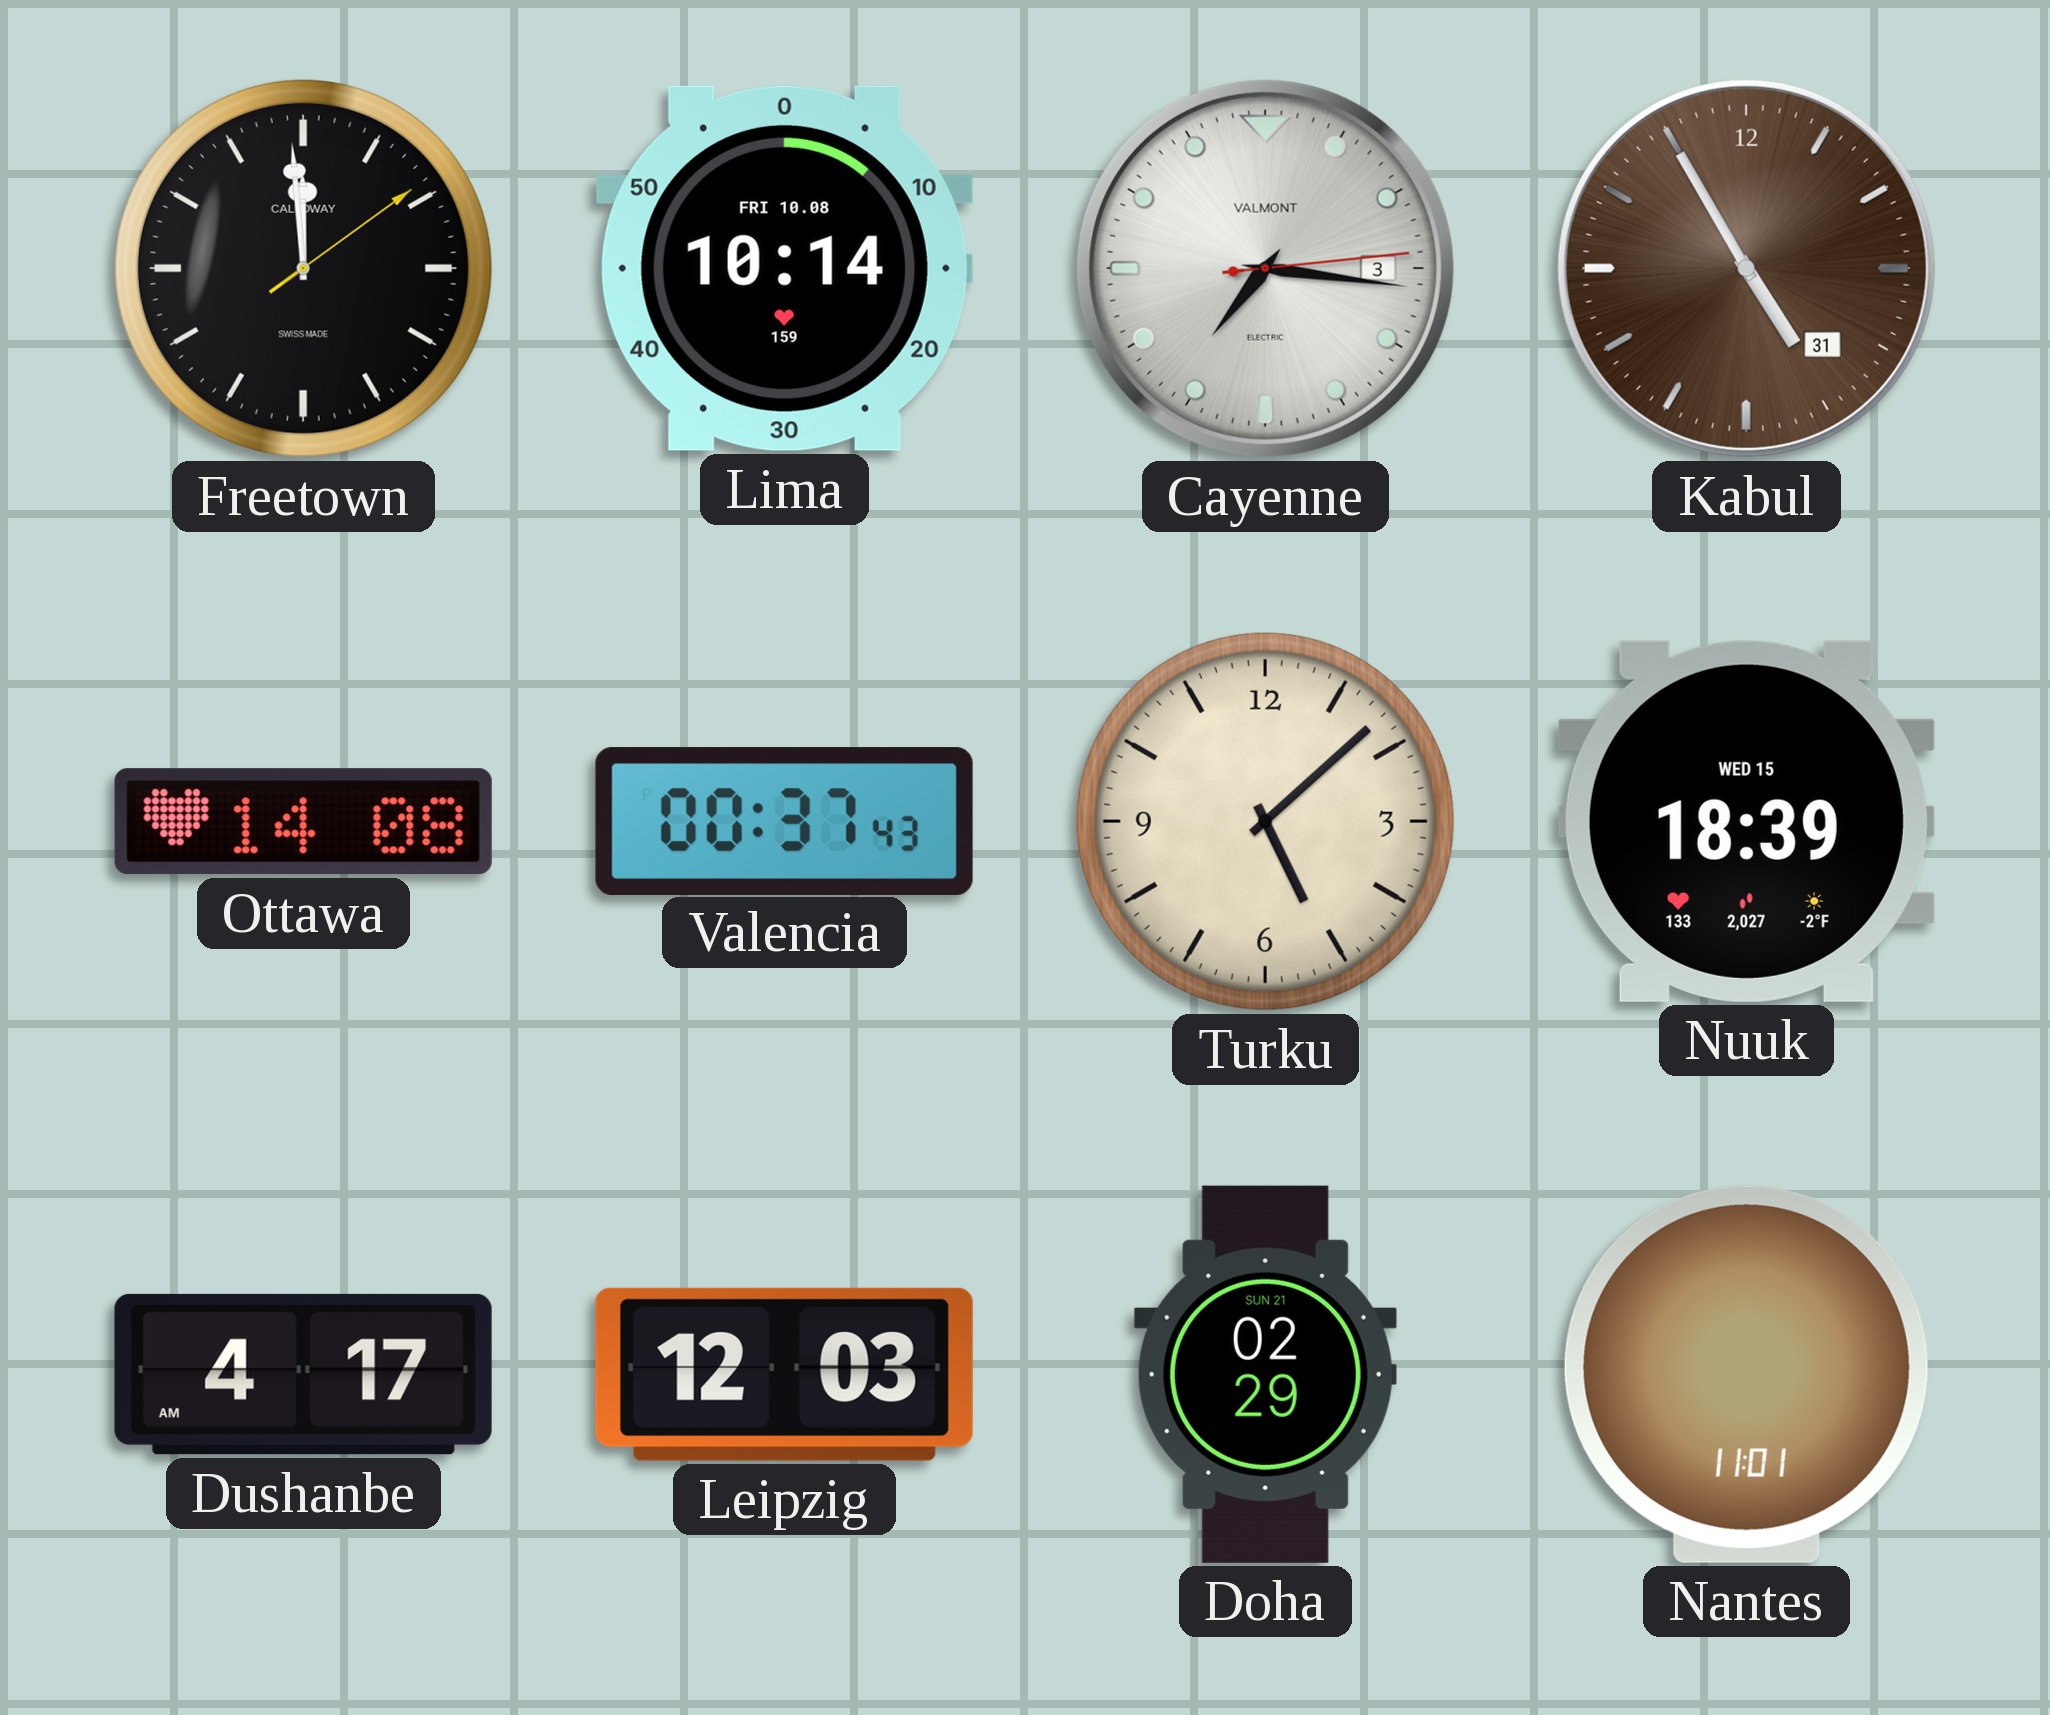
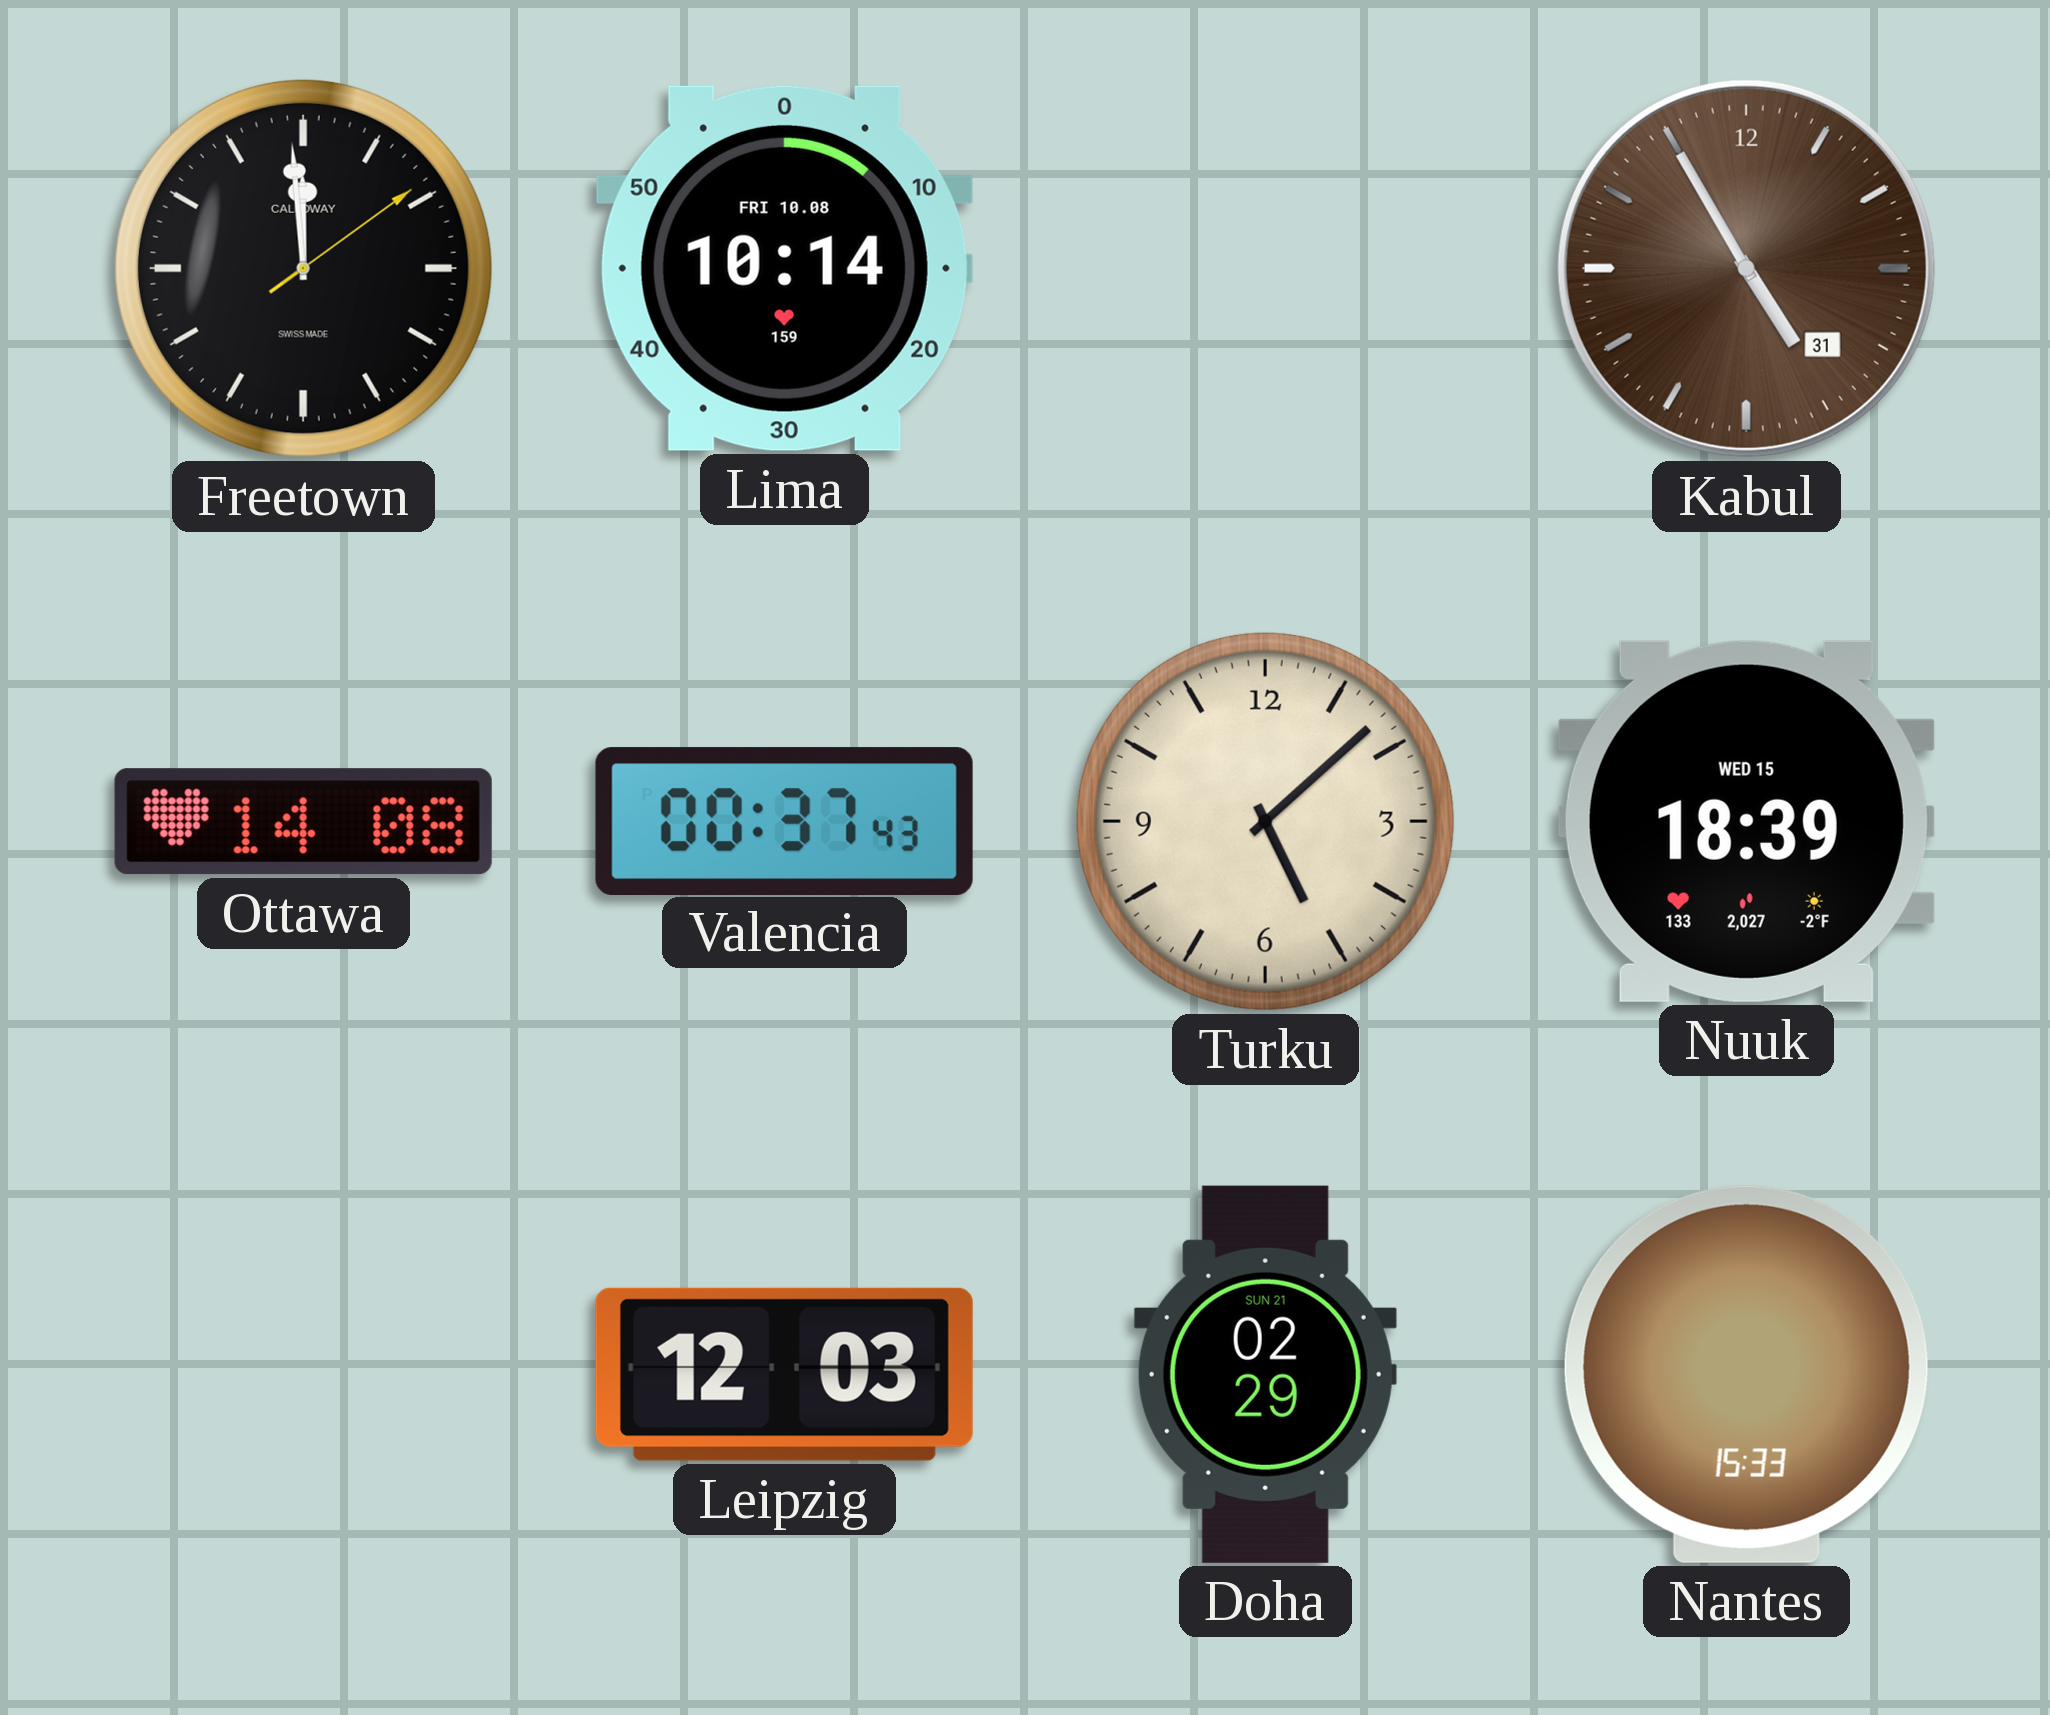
Cayenne: 7:16 -> none (1265, 268)
Dushanbe: 4:17 -> none (303, 1374)
Nantes: 11:01 -> 15:33 (1746, 1374)
